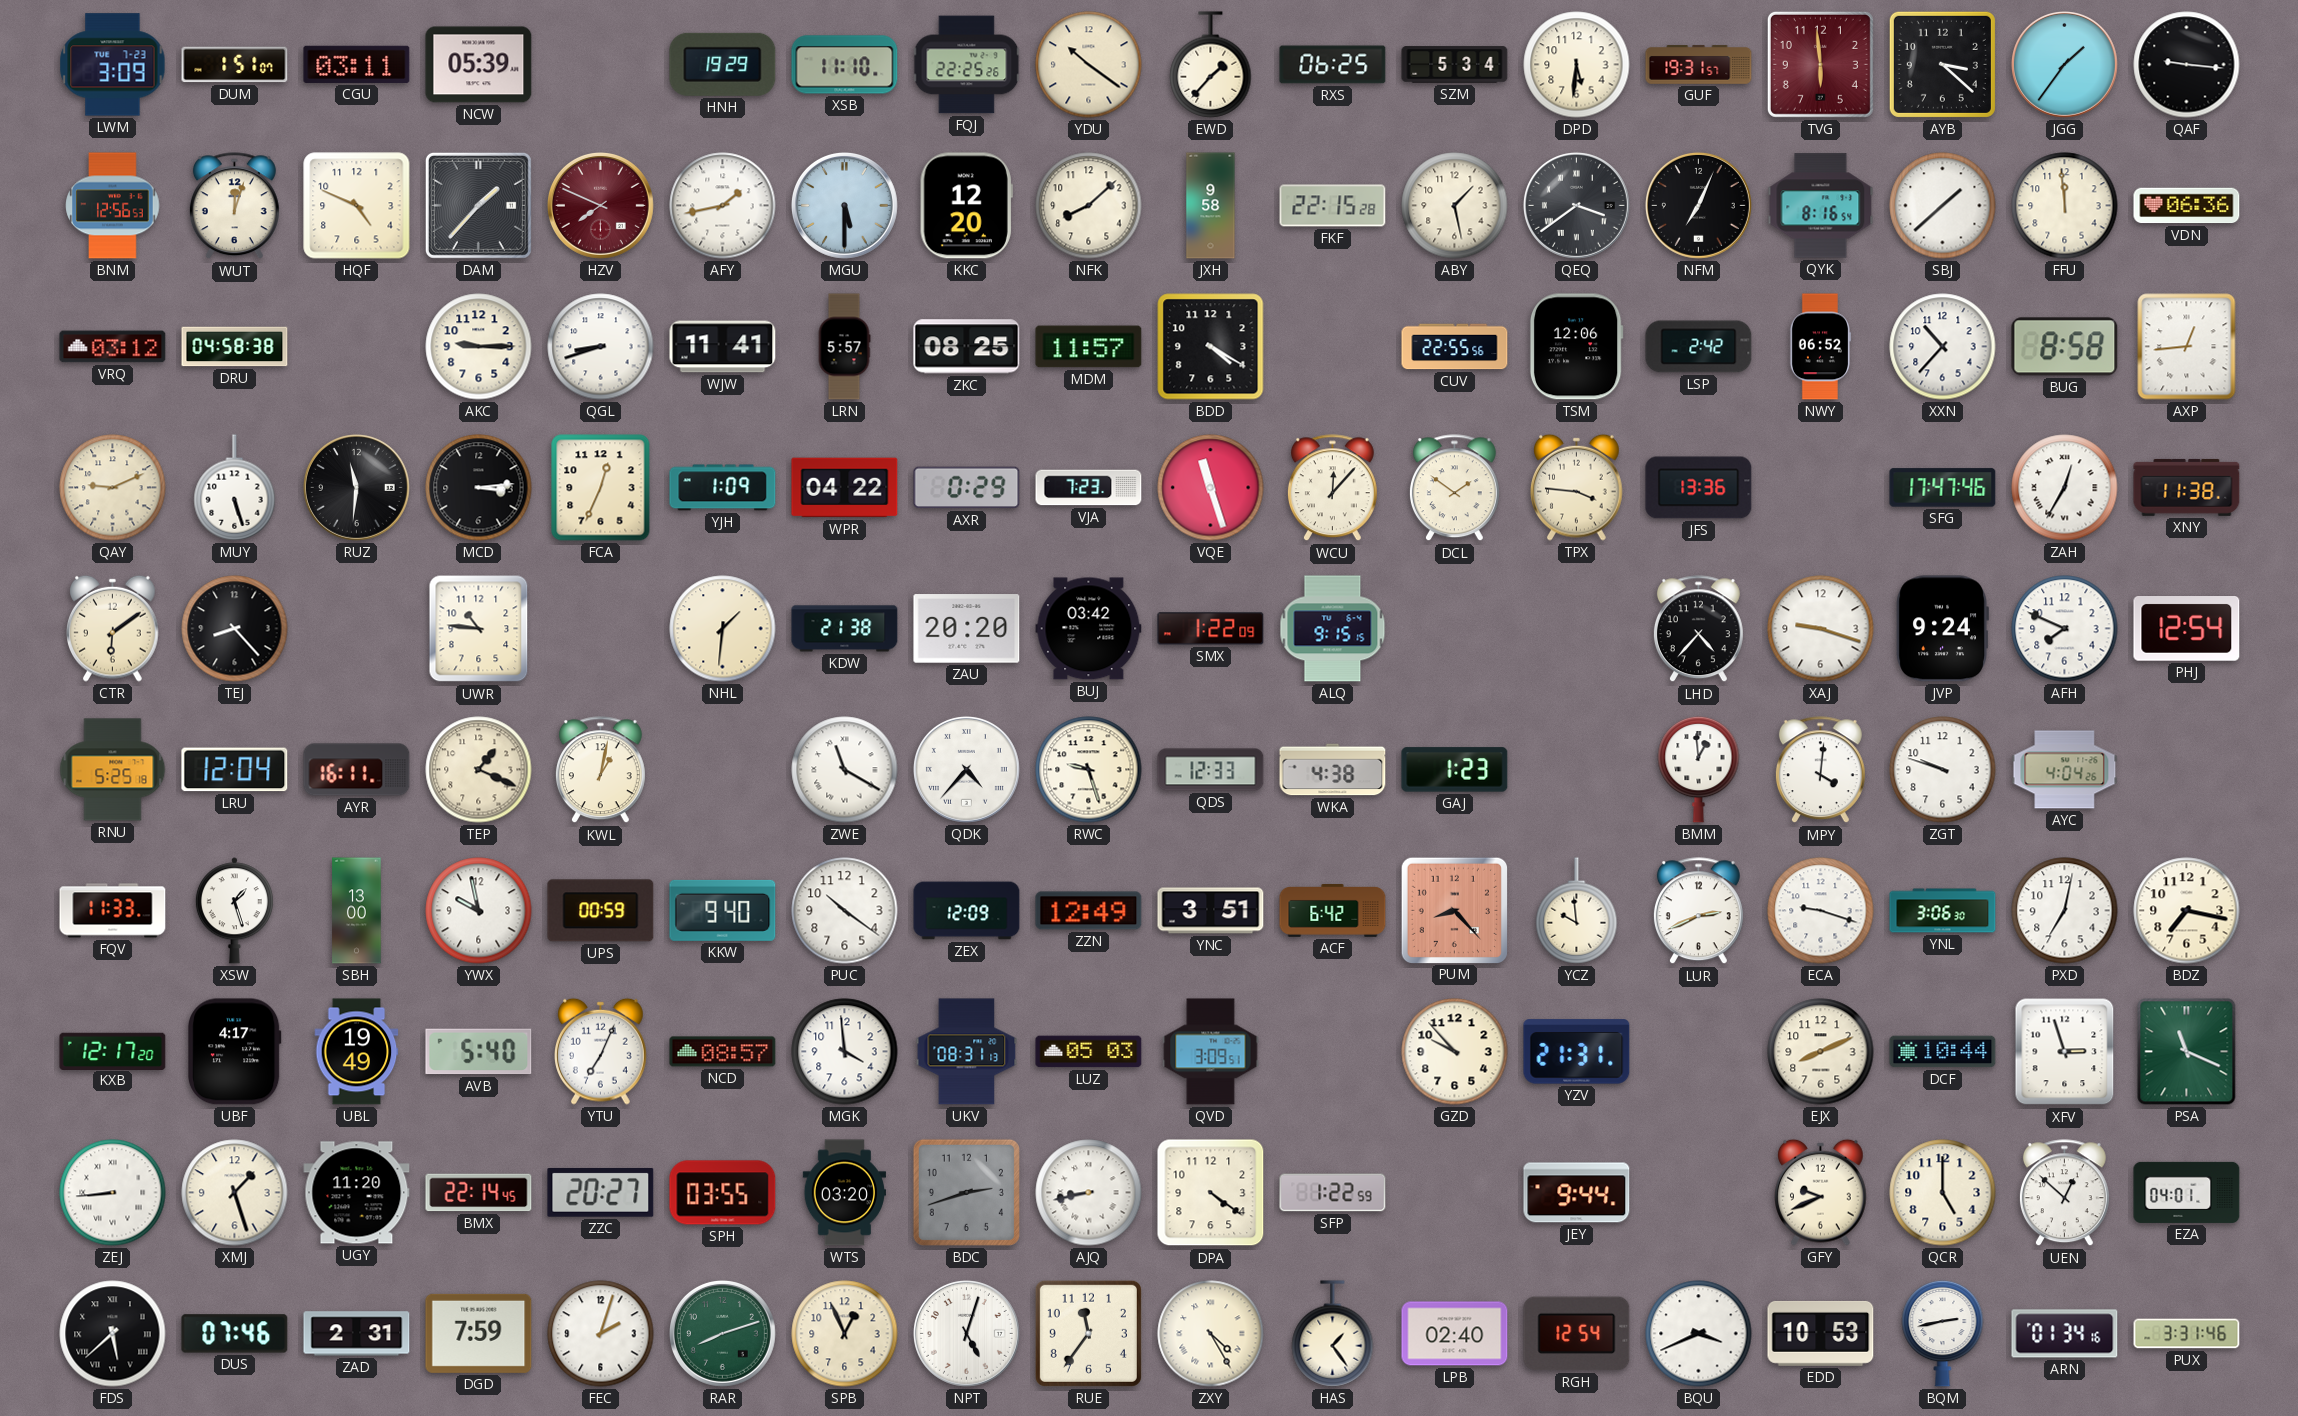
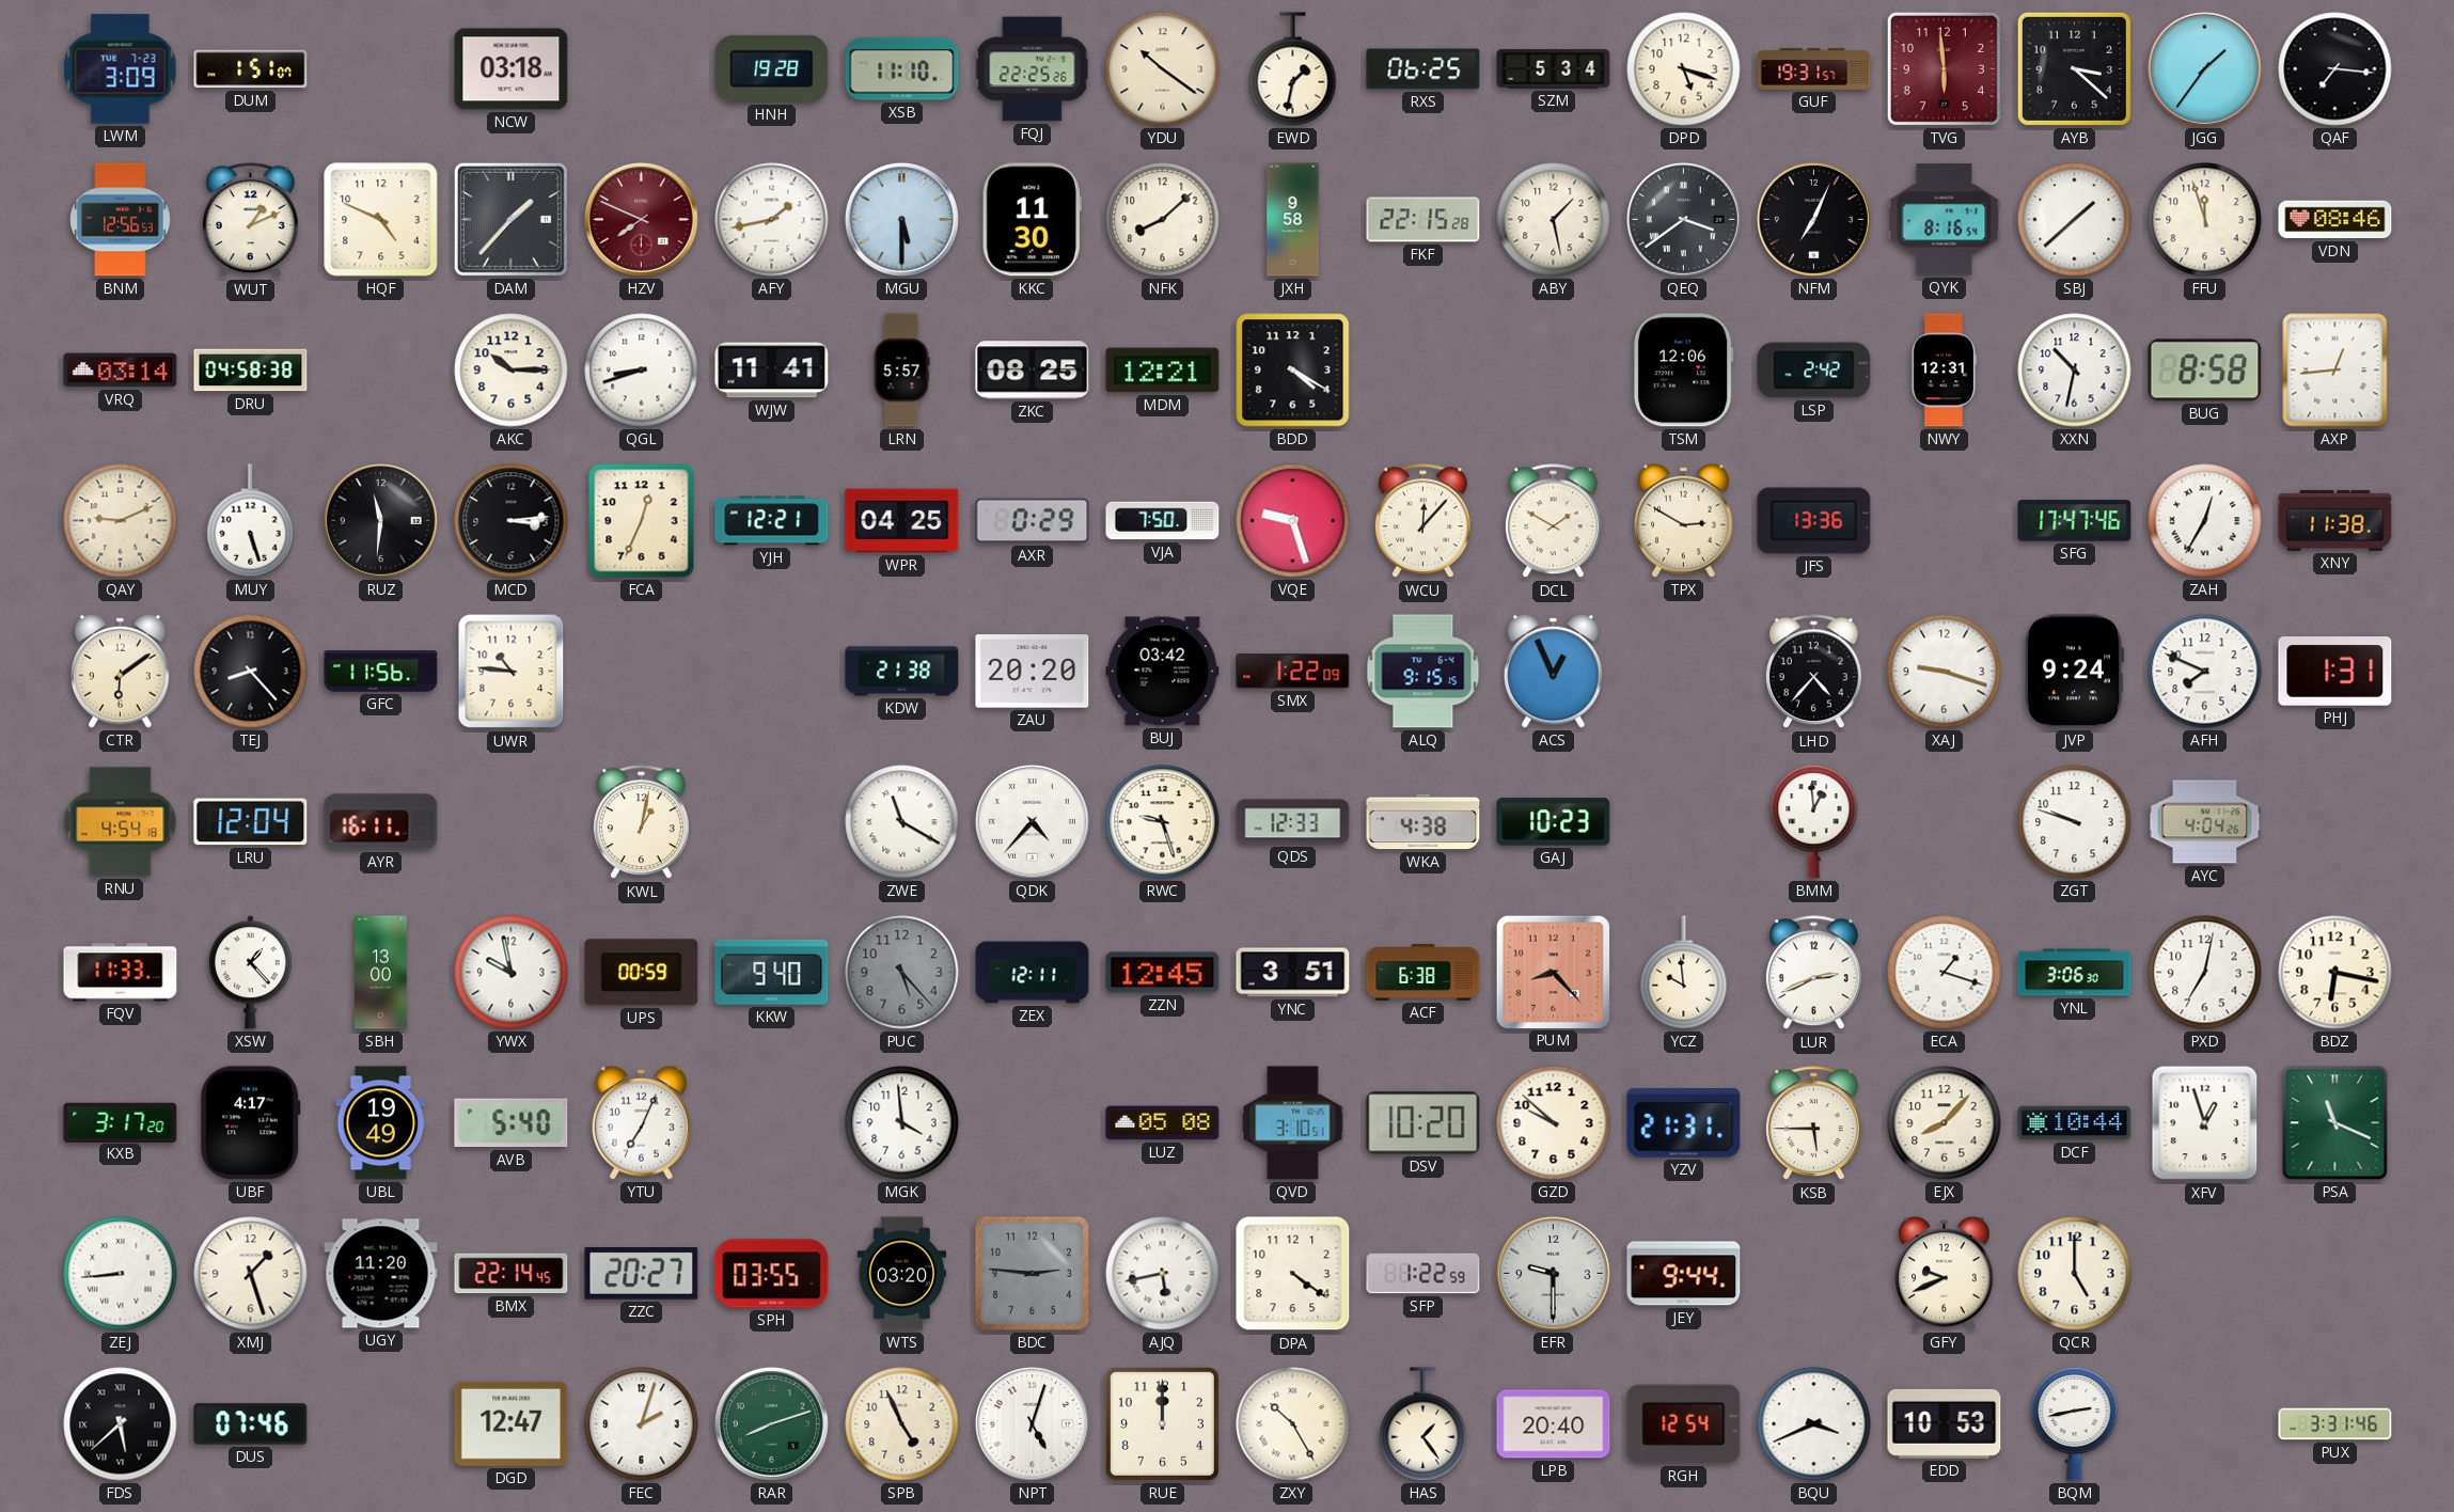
CGU: 03:11 -> none (357, 64)
NCW: 05:39 -> 03:18 (512, 69)
HNH: 19:29 -> 19:28 (772, 68)
EWD: 1:37 -> 1:32 (1293, 69)
DPD: 5:31 -> 5:18 (1684, 69)
QAF: 9:16 -> 7:16 (2335, 69)
WUT: 12:03 -> 1:11 (250, 220)
KKC: 12:20 -> 11:30 (1032, 220)
FFU: 11:59 -> 11:57 (2205, 220)
VDN: 06:36 -> 08:46 (2335, 220)
VRQ: 03:12 -> 03:14 (121, 371)
AKC: 9:15 -> 10:15 (512, 371)
MDM: 11:57 -> 12:21 (1163, 371)
CUV: 22:55 -> none (1455, 347)
NWY: 06:52 -> 12:31 (1942, 371)
XXN: 10:37 -> 10:32 (2075, 371)
YJH: 1:09 -> 12:21 (772, 521)
WPR: 04:22 -> 04:25 (902, 521)
VJA: 7:23 -> 7:50 (1163, 521)
VQE: 11:27 -> 9:27 (1293, 521)
DCL: 1:51 -> 1:50 (1553, 521)
TPX: 3:46 -> 2:50 (1684, 520)
GFC: none -> 11:56 (381, 672)
NHL: 1:31 -> none (723, 629)
ACS: none -> 12:56 (1554, 671)
PHJ: 12:54 -> 1:31 (2335, 672)
RNU: 5:25 -> 4:54 (121, 822)
TEP: 1:19 -> none (479, 770)
GAJ: 1:23 -> 10:23 (1554, 822)
MPY: 4:01 -> none (1820, 770)
XSW: 1:27 -> 1:23 (250, 973)
PUC: 10:21 -> 5:23 (902, 973)
PUC dial: white -> grey (902, 973)
ZEX: 12:09 -> 12:11 (1033, 973)
ZZN: 12:49 -> 12:45 (1163, 973)
ACF: 6:42 -> 6:38 (1423, 973)
ECA: 9:18 -> 1:18 (1945, 973)
BDZ: 7:17 -> 6:17 (2335, 973)
KXB: 12:17 -> 3:17 (121, 1122)
NCD: 08:57 -> none (723, 1052)
UKV: 08:31 -> none (967, 1052)
LUZ: 05:03 -> 05:08 (1163, 1123)
QVD: 3:09 -> 3:10 (1293, 1123)
DSV: none -> 10:20 (1423, 1123)
GZD: 9:53 -> 9:52 (1554, 1123)
KSB: none -> 5:45 (1813, 1123)
EJX: 8:11 -> 8:07 (1945, 1123)
XFV: 2:57 -> 12:57 (2205, 1123)
BDC: 2:42 -> 2:46 (1032, 1273)
AJQ: 8:43 -> 5:43 (1163, 1274)
EFR: none -> 9:30 (1553, 1273)
UEN: 12:52 -> none (2064, 1193)
EZA: 04:01 -> none (2187, 1192)
ZAD: 2:31 -> none (357, 1334)
DGD: 7:59 -> 12:47 (512, 1423)
SPB: 12:56 -> 4:56 (902, 1424)
RUE: 11:36 -> 12:00 (1162, 1423)
ZXY: 4:25 -> 10:25 (1293, 1424)
LPB: 02:40 -> 20:40 (1554, 1424)
ARN: 01:34 -> none (2065, 1334)
